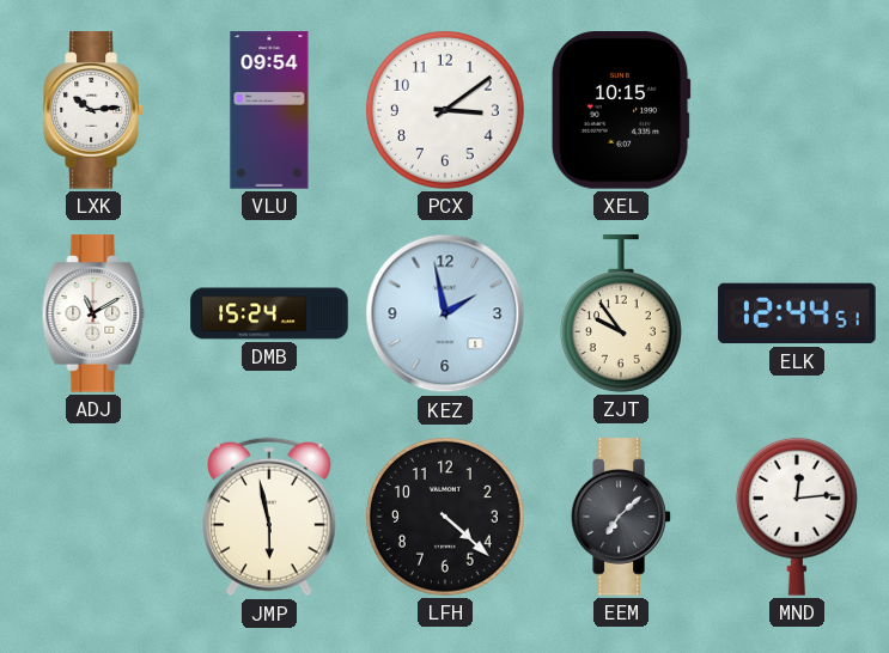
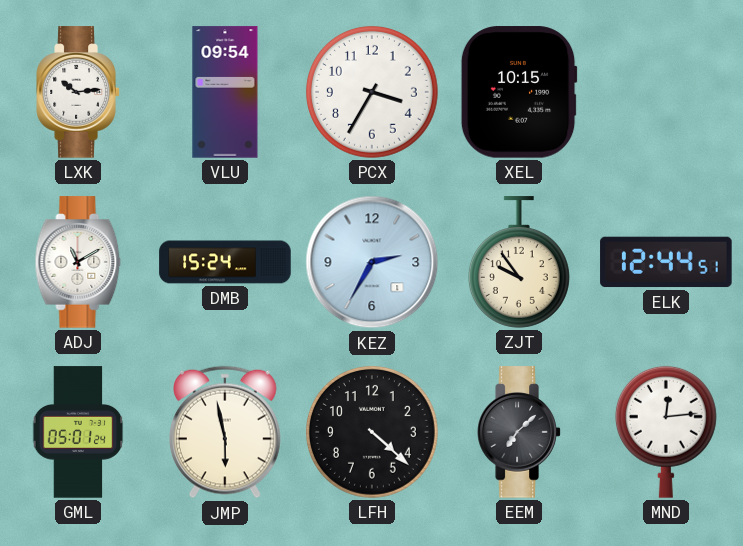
PCX: 3:09 -> 3:35 (372, 92)
KEZ: 1:58 -> 2:35 (372, 262)
GML: none -> 05:01 (78, 432)
